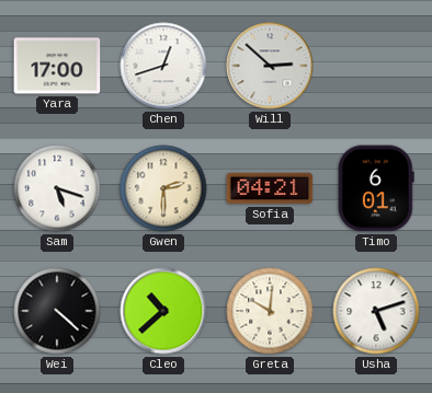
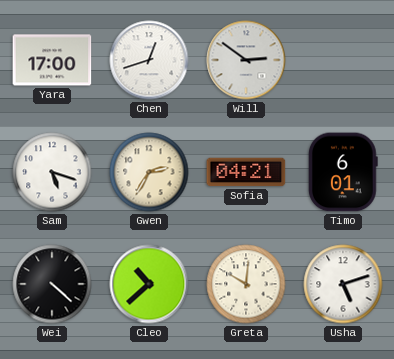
Will: 2:52 -> 2:51 (246, 60)
Gwen: 2:30 -> 2:35 (149, 172)
